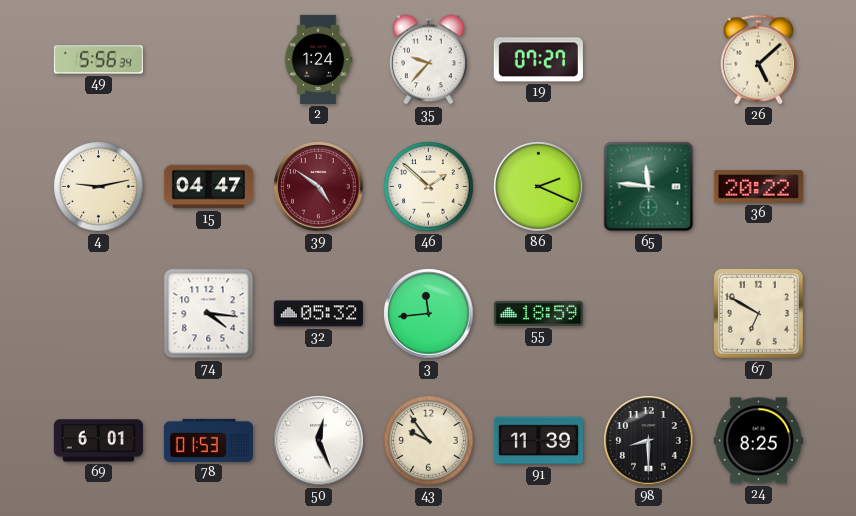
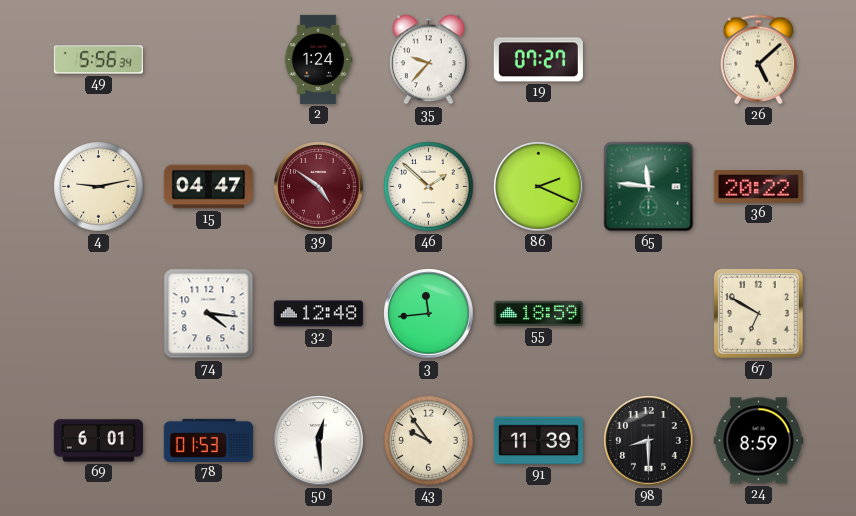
32: 05:32 -> 12:48 (318, 314)
50: 12:26 -> 12:29 (319, 441)
24: 8:25 -> 8:59 (758, 441)
